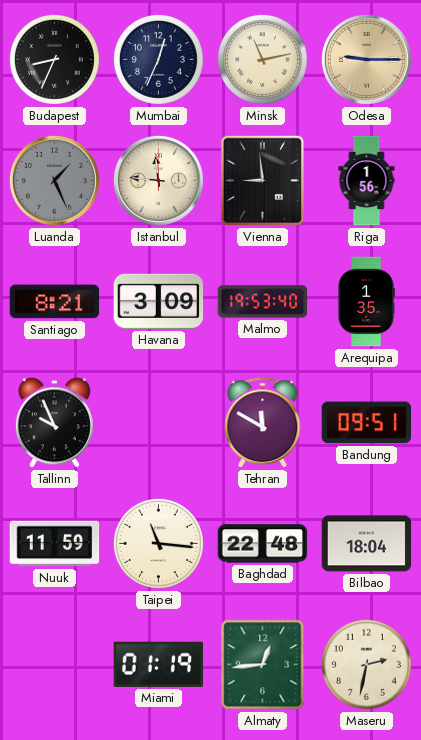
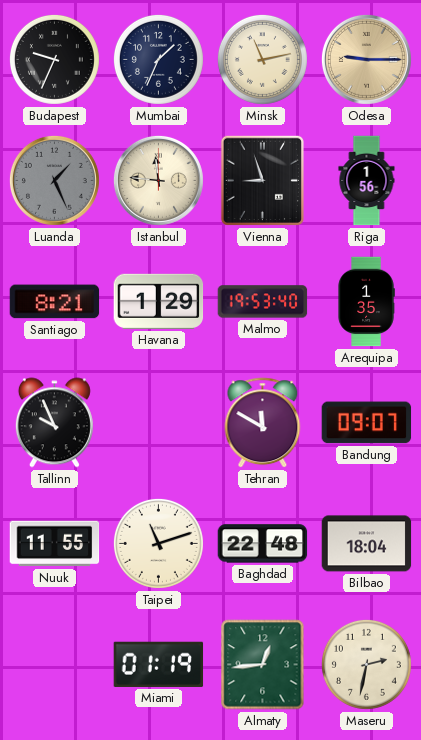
Budapest: 8:34 -> 9:34 (54, 59)
Mumbai: 12:34 -> 1:34 (158, 59)
Vienna: 8:59 -> 8:57 (262, 180)
Havana: 3:09 -> 1:29 (159, 301)
Bandung: 09:51 -> 09:07 (367, 423)
Nuuk: 11:59 -> 11:55 (55, 544)
Taipei: 11:16 -> 11:12 (158, 543)
